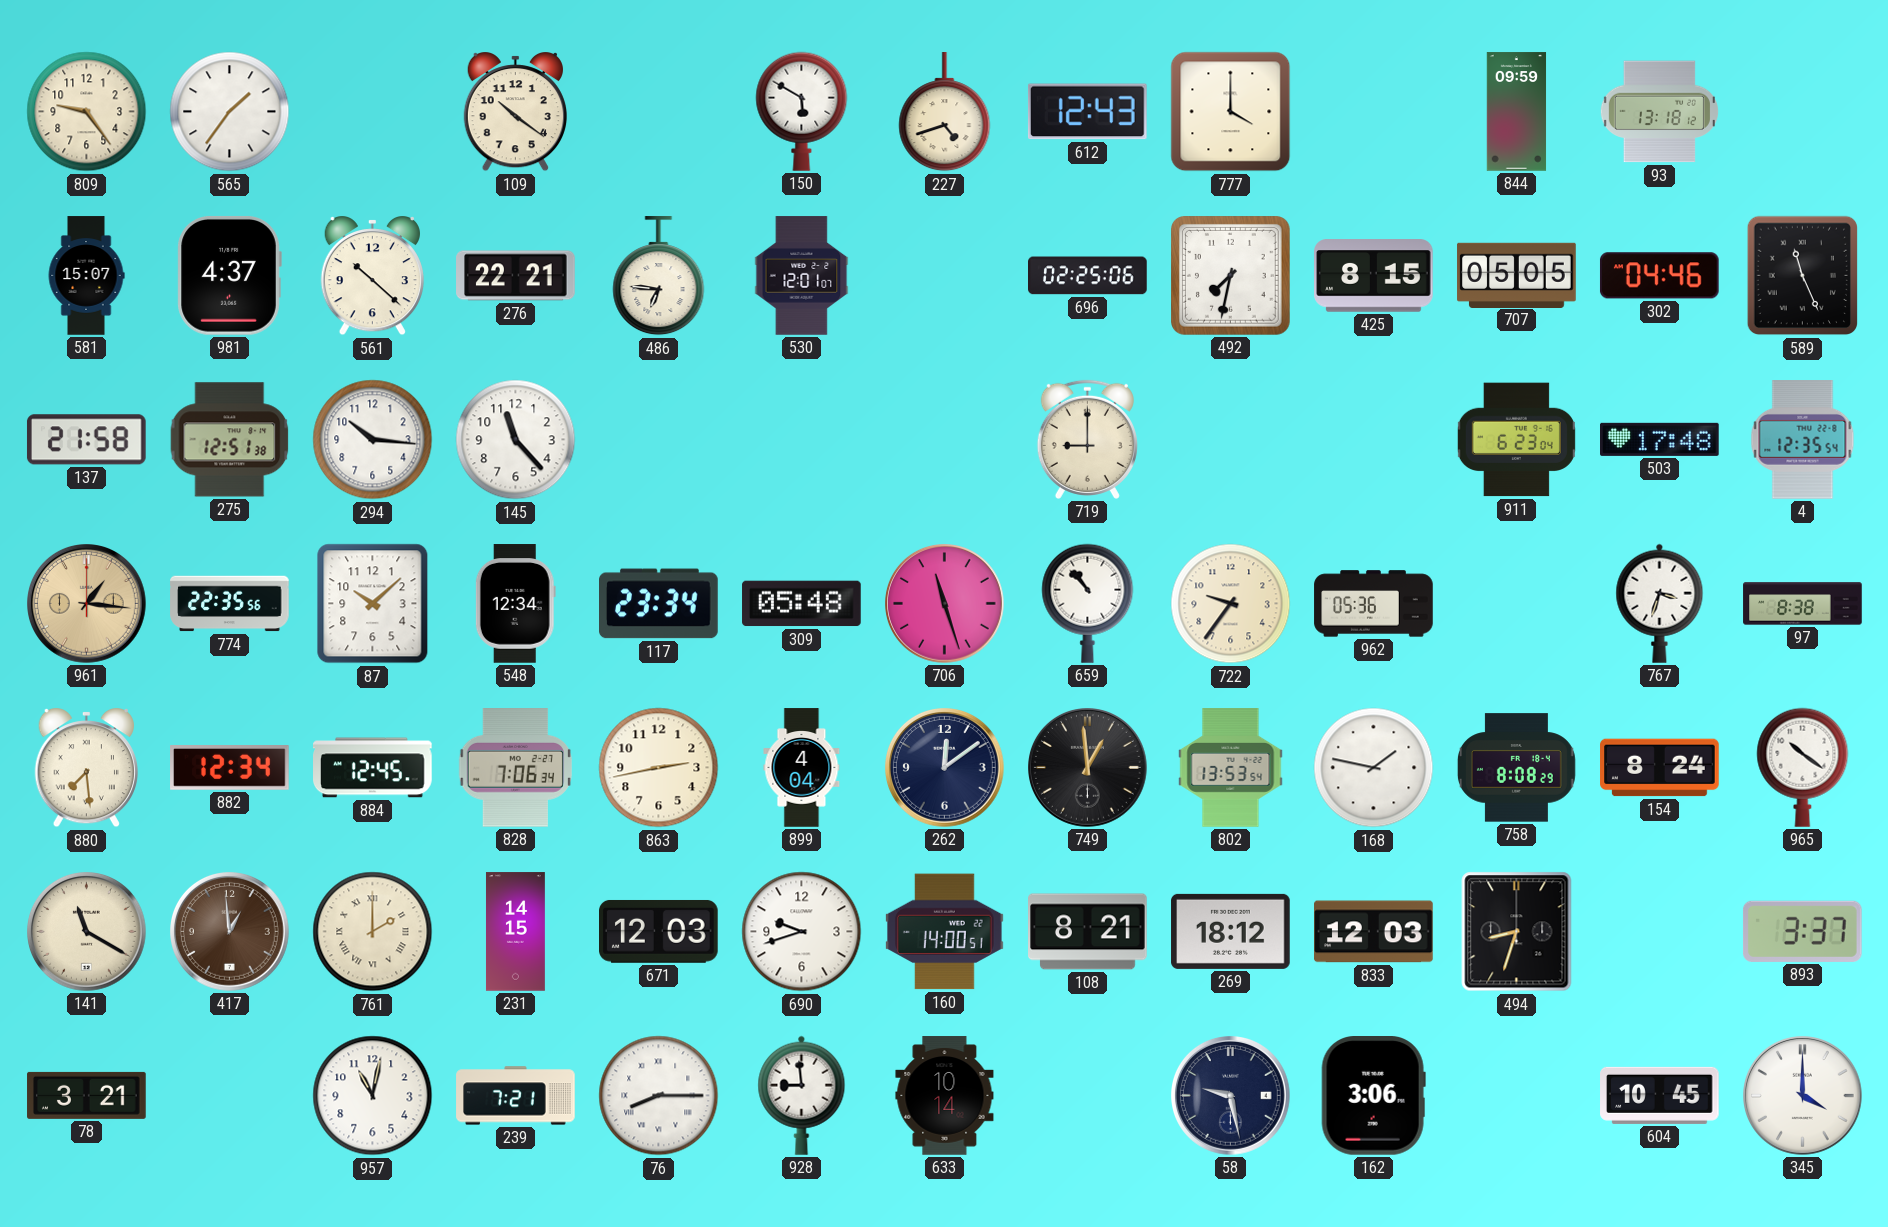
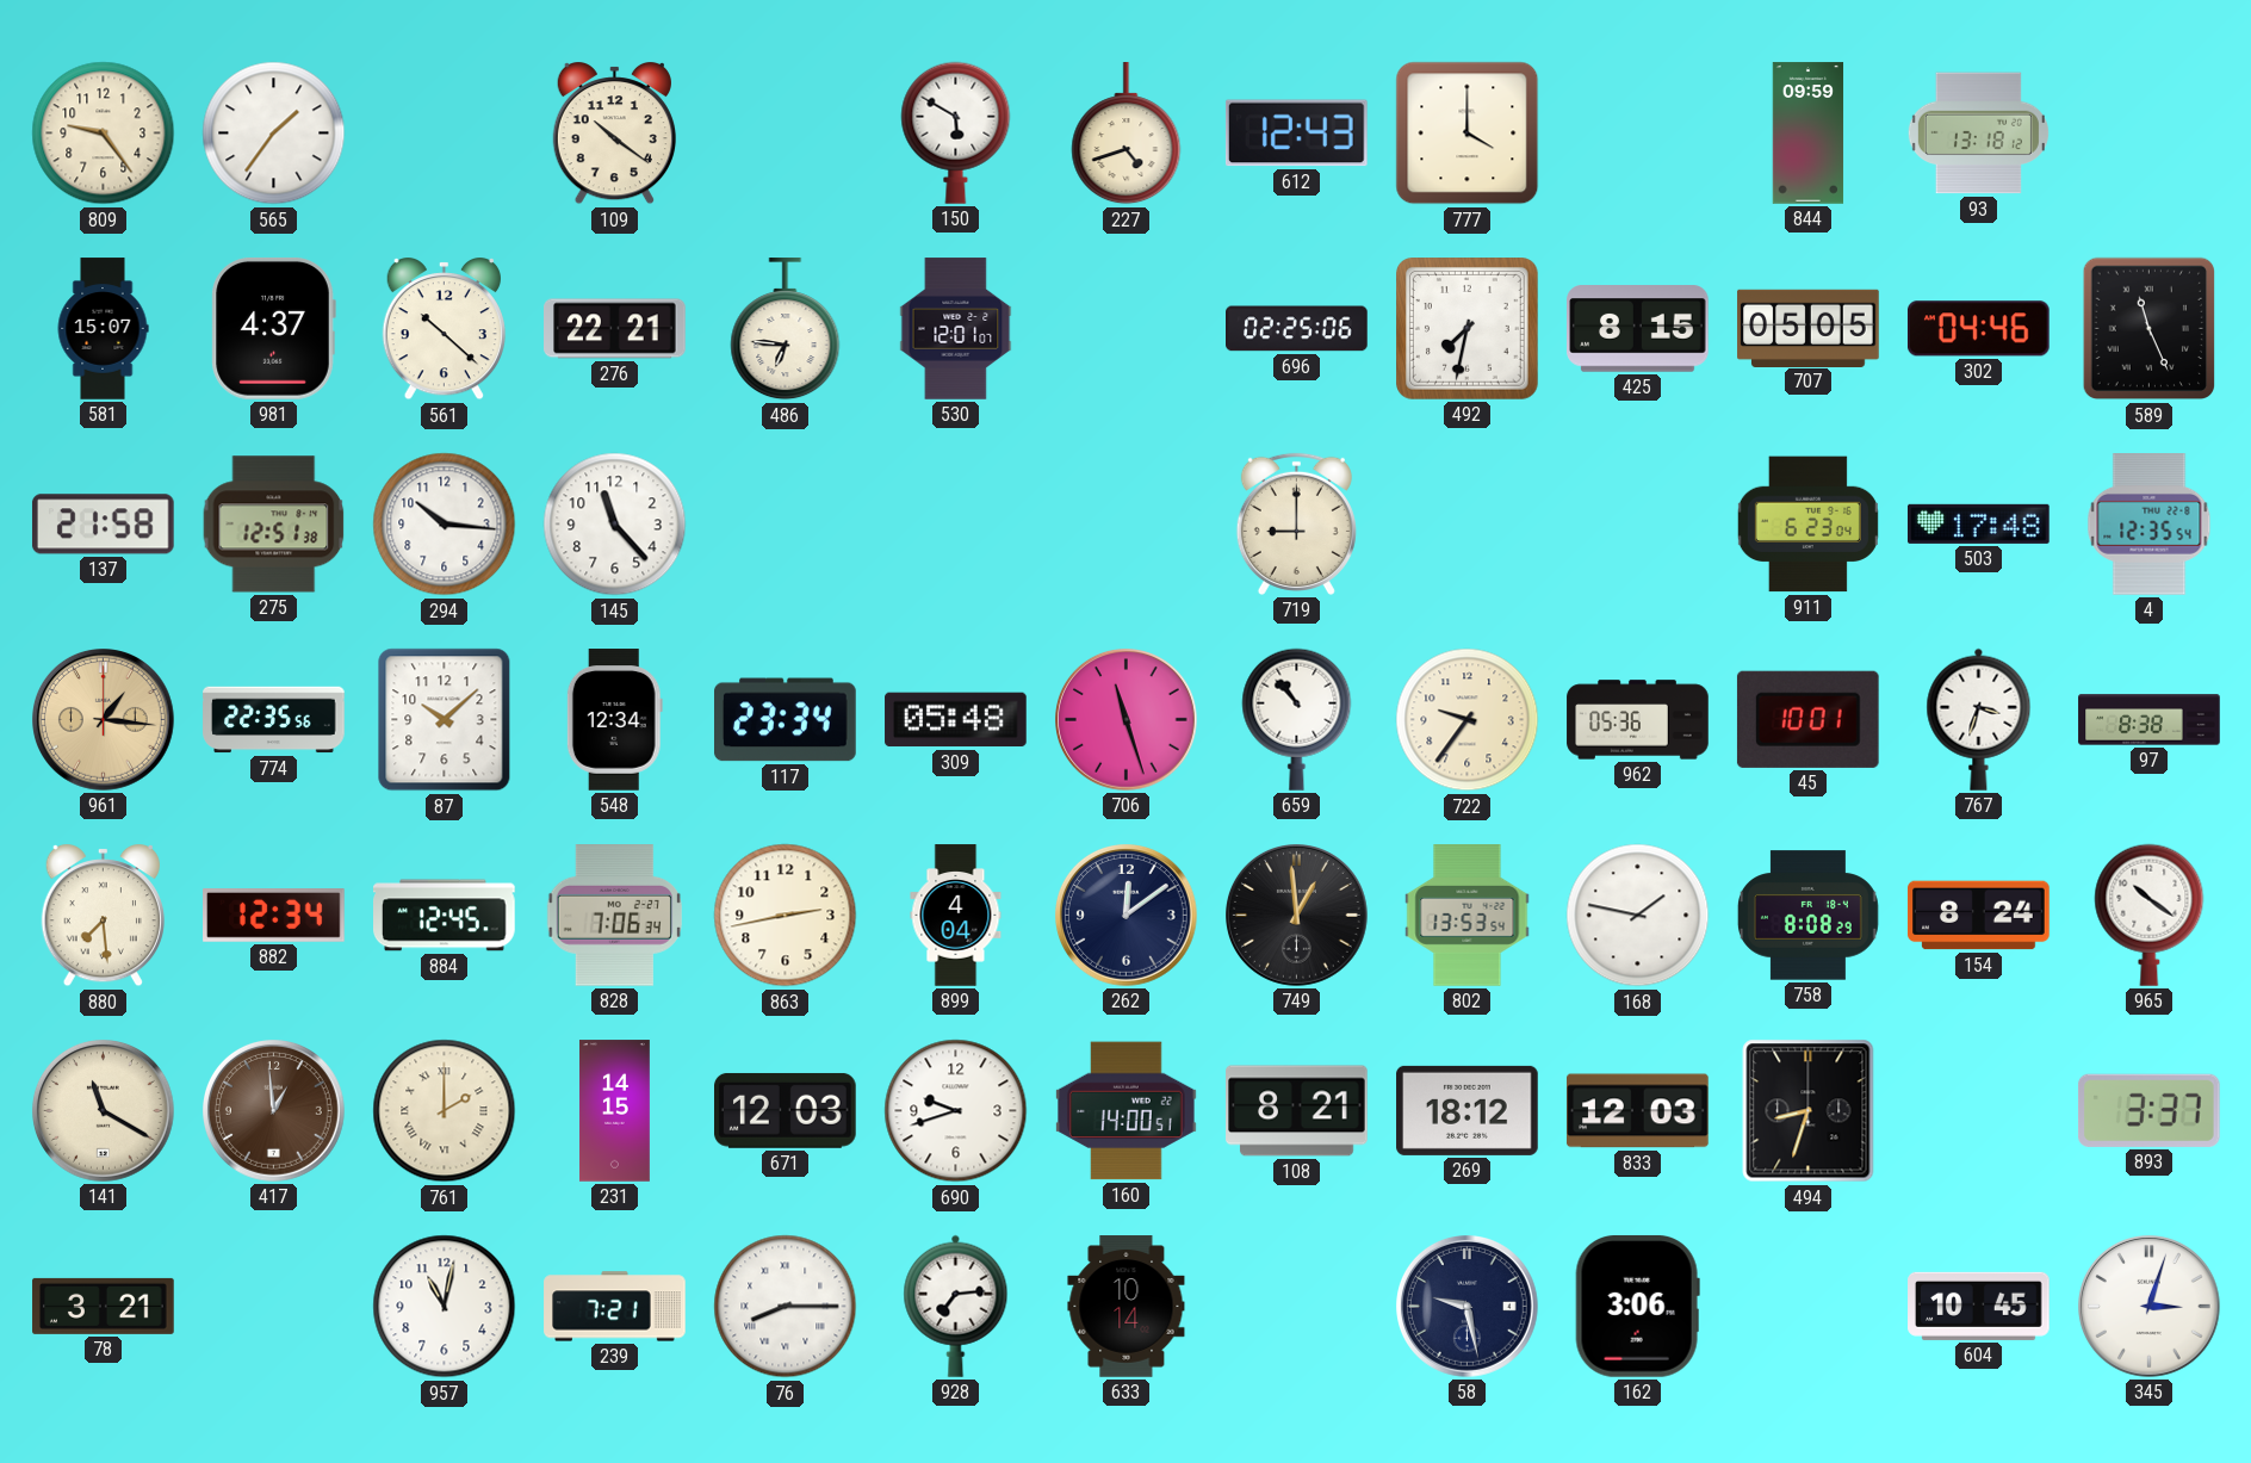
45: none -> 10:01 (1807, 719)
928: 8:59 -> 7:14 (956, 1306)
345: 4:00 -> 3:03 (2150, 1307)
